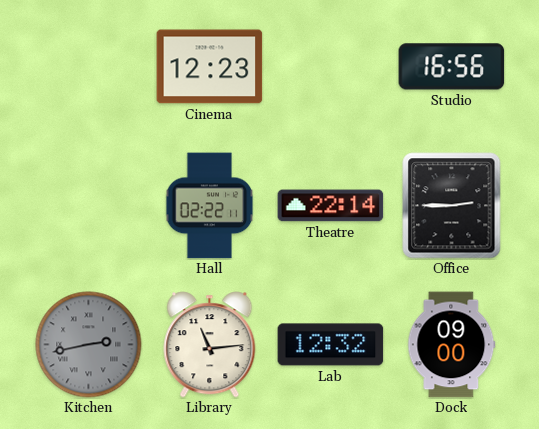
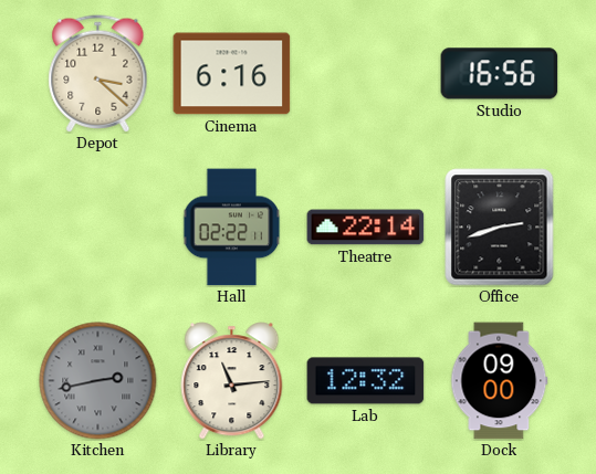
Depot: none -> 3:22 (98, 74)
Cinema: 12:23 -> 6:16 (232, 74)
Office: 2:45 -> 2:42 (500, 228)
